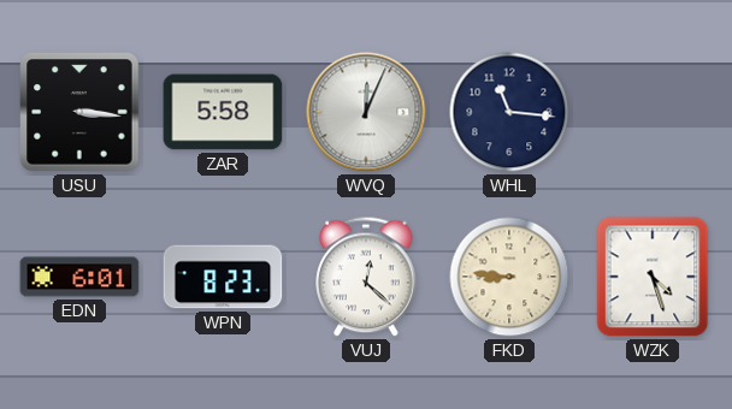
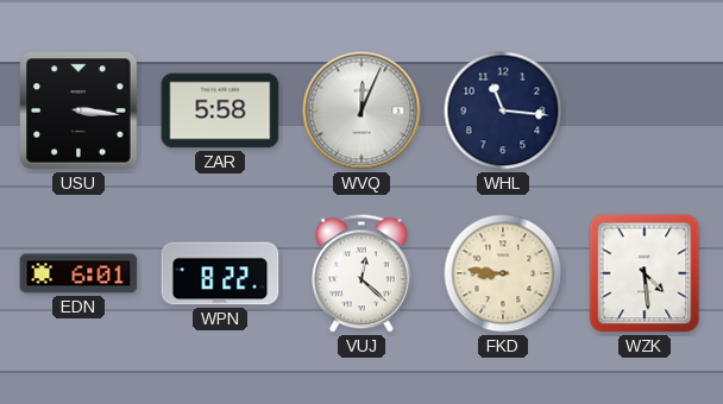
WPN: 8:23 -> 8:22 (220, 273)
WZK: 4:27 -> 4:29 (645, 273)
